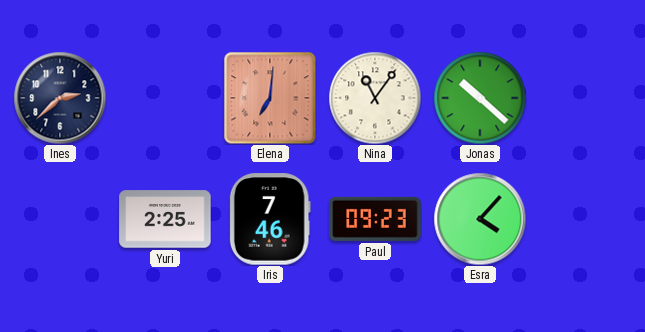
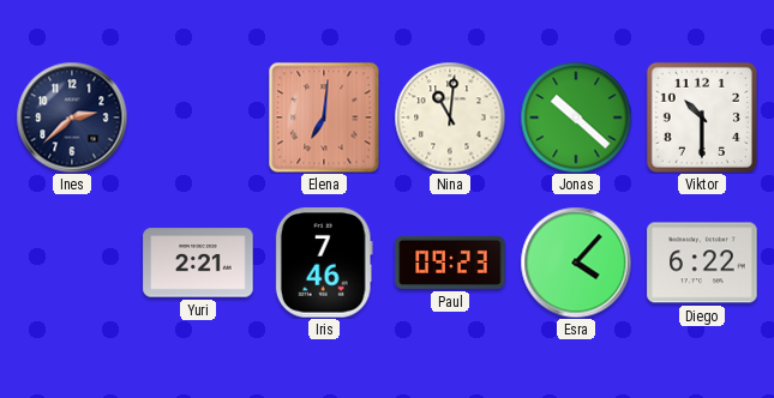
Nina: 11:06 -> 11:01 (450, 117)
Viktor: none -> 10:30 (702, 117)
Yuri: 2:25 -> 2:21 (198, 263)
Diego: none -> 6:22 (702, 263)
